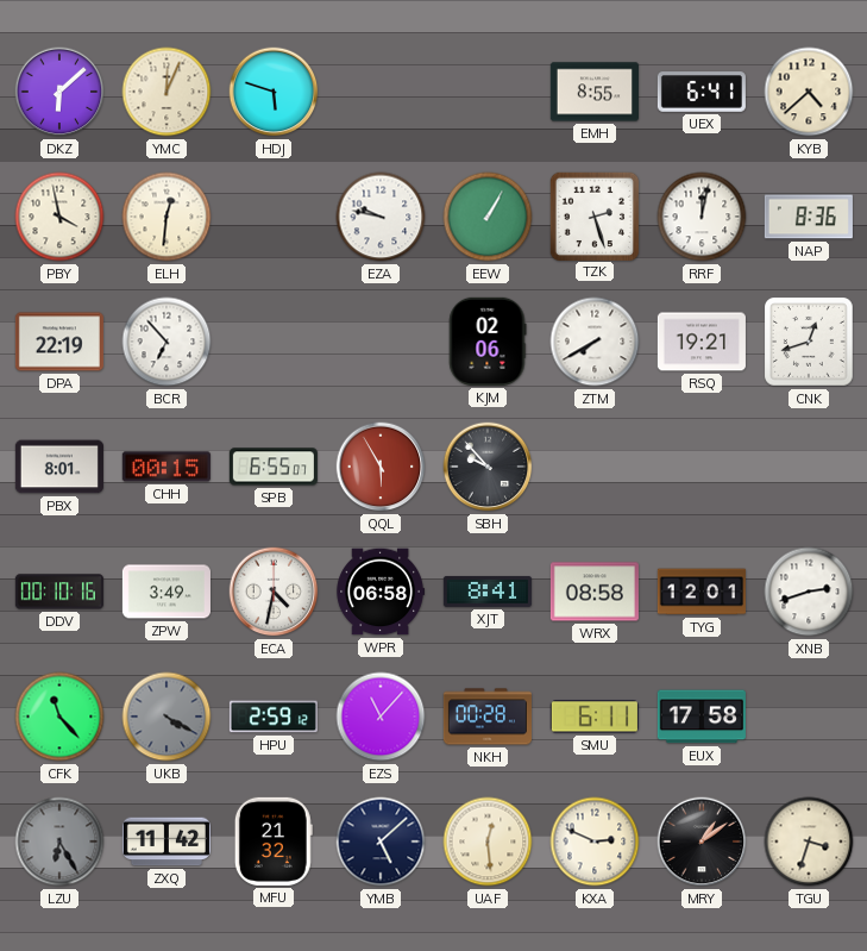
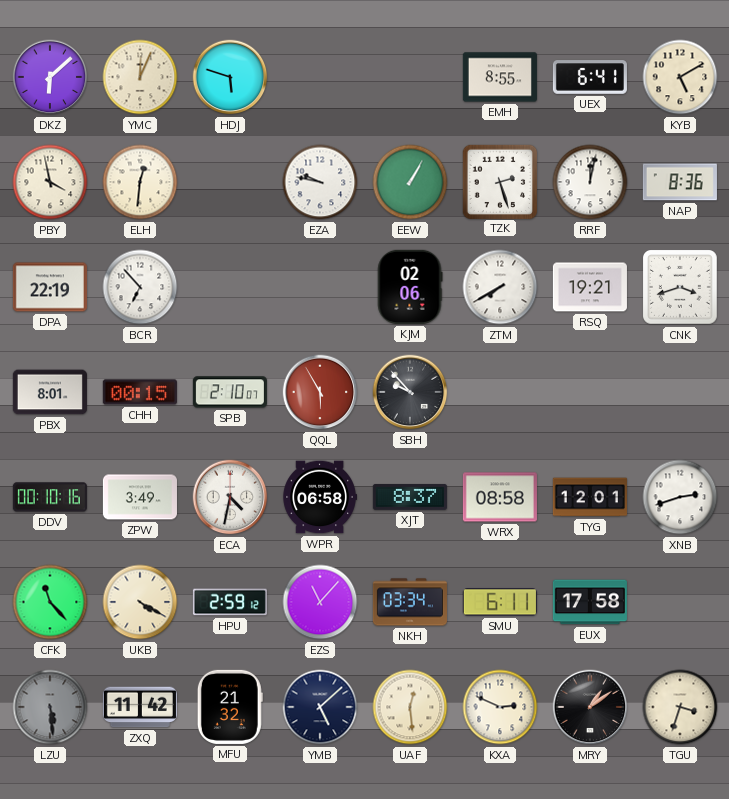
KYB: 4:38 -> 5:10 (680, 77)
CNK: 12:42 -> 3:42 (681, 288)
SPB: 6:55 -> 2:10 (230, 392)
XJT: 8:41 -> 8:37 (410, 497)
UKB dial: grey -> cream (140, 602)
NKH: 00:28 -> 03:34 (410, 602)
LZU: 6:25 -> 5:29 (50, 707)
